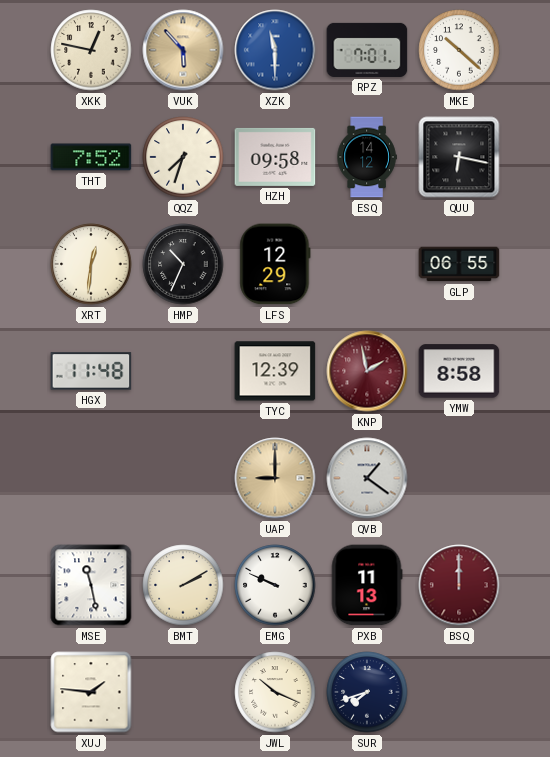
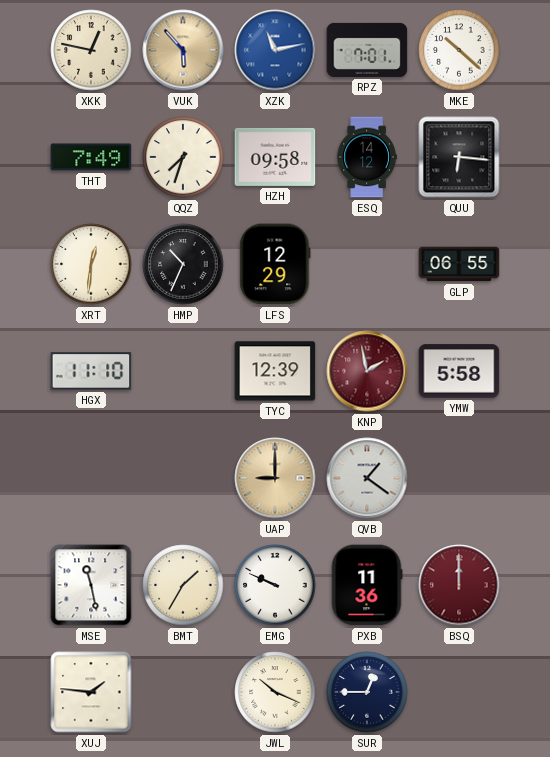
XZK: 11:30 -> 11:13 (275, 50)
THT: 7:52 -> 7:49 (91, 157)
QUU: 6:17 -> 6:16 (459, 157)
HGX: 11:48 -> 11:10 (91, 371)
YMW: 8:58 -> 5:58 (459, 371)
BMT: 2:10 -> 1:35 (183, 585)
PXB: 11:13 -> 11:36 (367, 585)
SUR: 7:42 -> 12:45 (367, 692)
